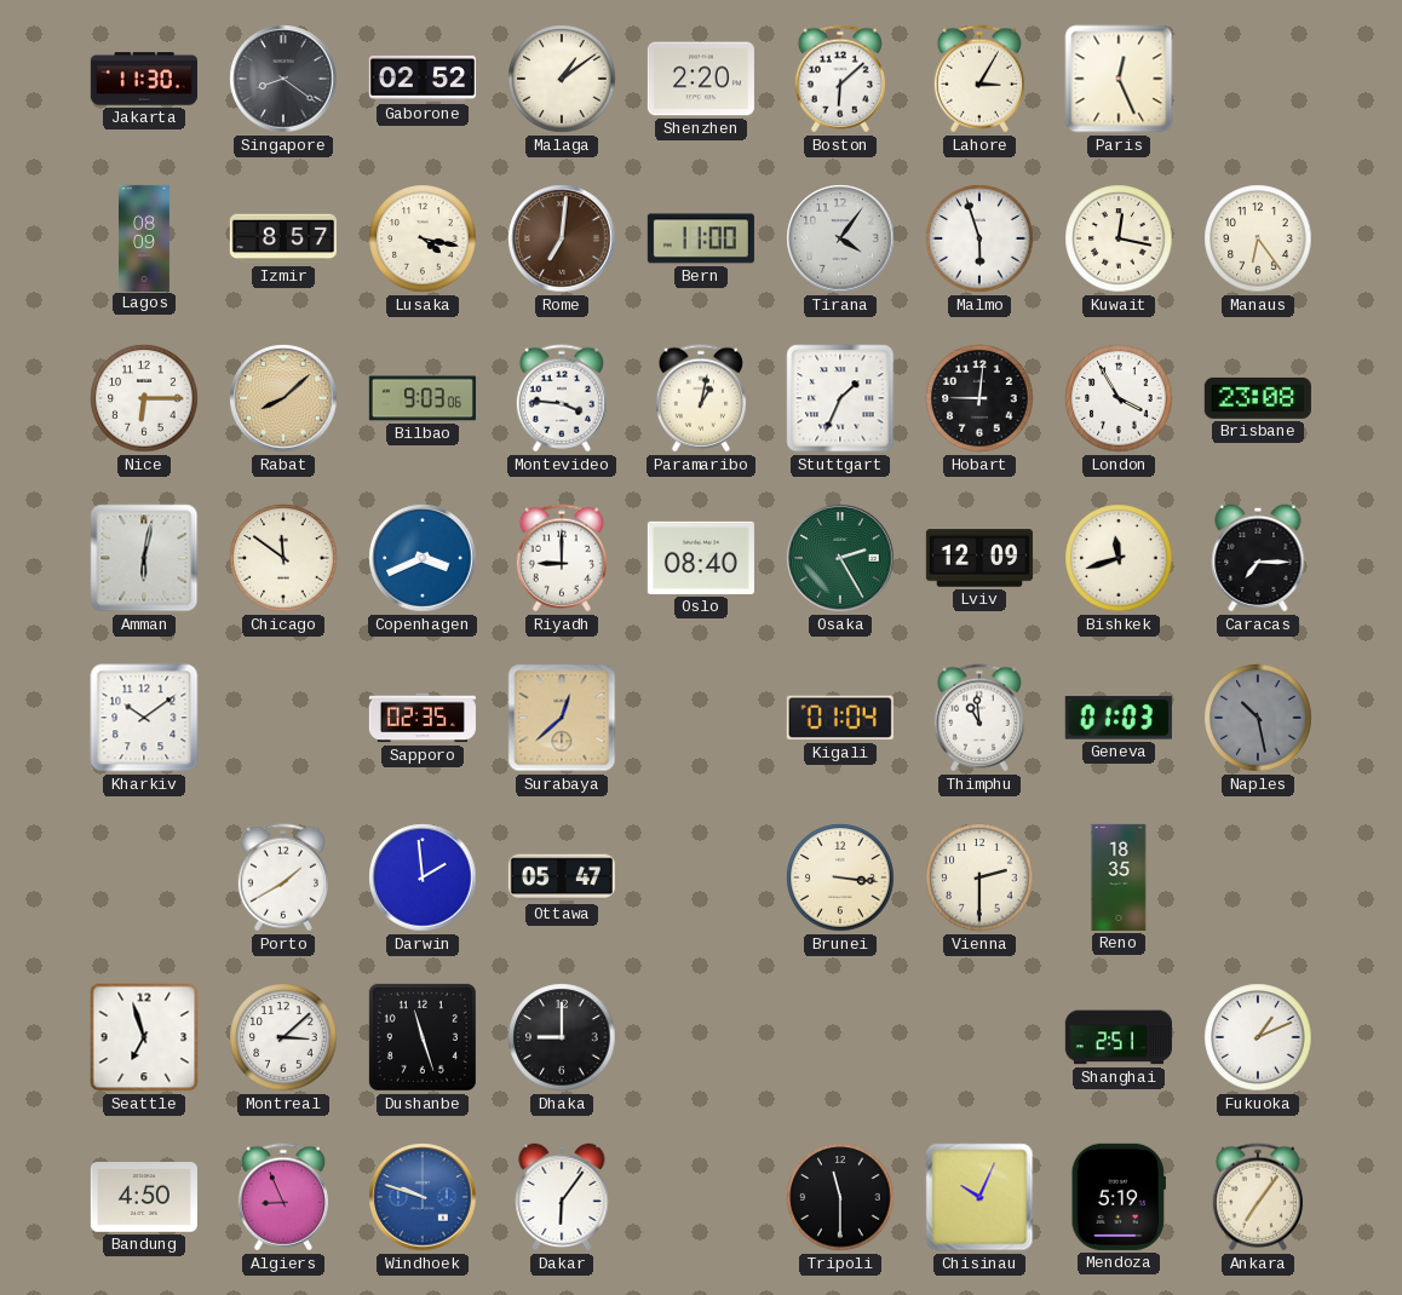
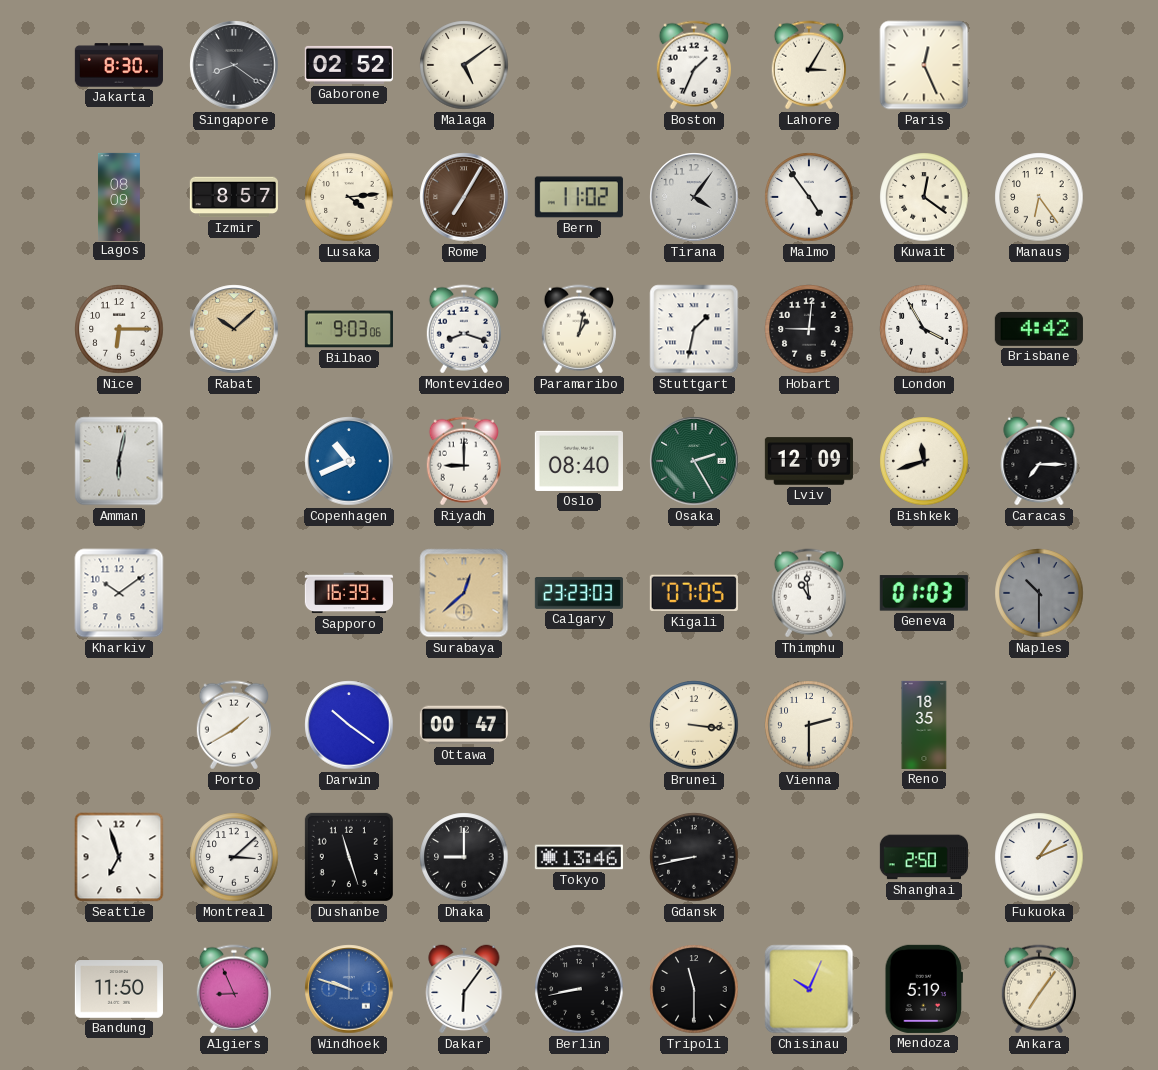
Jakarta: 11:30 -> 8:30 (119, 65)
Malaga: 1:09 -> 5:09 (464, 65)
Shenzhen: 2:20 -> none (701, 79)
Boston: 6:08 -> 1:34 (694, 65)
Lusaka: 4:17 -> 4:14 (349, 197)
Rome: 7:01 -> 7:05 (464, 197)
Bern: 11:00 -> 11:02 (579, 197)
Malmo: 5:57 -> 4:54 (809, 197)
Kuwait: 12:17 -> 12:21 (924, 197)
Rabat: 8:08 -> 10:08 (234, 329)
Montevideo: 3:46 -> 8:18 (464, 329)
Stuttgart: 1:34 -> 1:32 (694, 329)
Brisbane: 23:08 -> 4:42 (1039, 329)
Chicago: 11:51 -> none (283, 558)
Copenhagen: 3:41 -> 10:41 (349, 461)
Sapporo: 02:35 -> 16:39 (349, 593)
Calgary: none -> 23:23 (579, 594)
Kigali: 01:04 -> 07:05 (694, 593)
Naples: 10:28 -> 10:30 (1039, 593)
Darwin: 1:59 -> 10:21 (349, 725)
Ottawa: 05:47 -> 00:47 (464, 725)
Tokyo: none -> 13:46 (579, 857)
Gdansk: none -> 8:43 (694, 857)
Shanghai: 2:51 -> 2:50 (924, 857)
Bandung: 4:50 -> 11:50 (119, 989)
Berlin: none -> 8:43 (579, 989)
